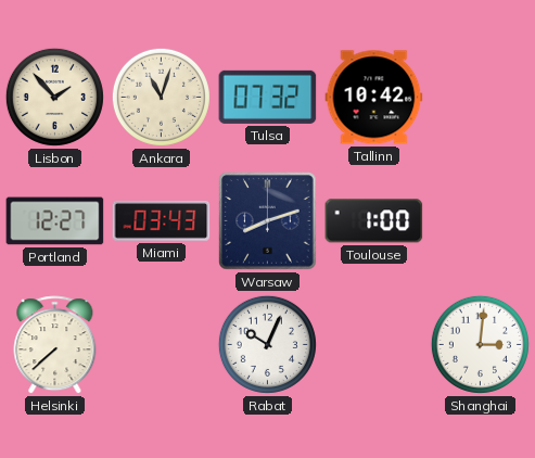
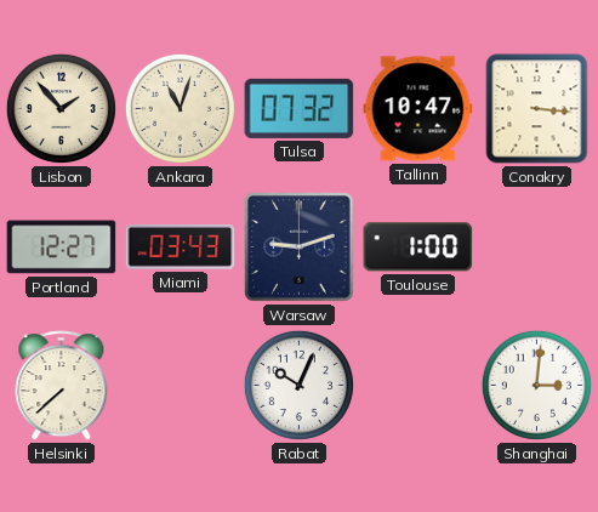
Tallinn: 10:42 -> 10:47 (418, 109)
Conakry: none -> 3:16 (537, 109)
Warsaw: 8:12 -> 9:12 (300, 248)
